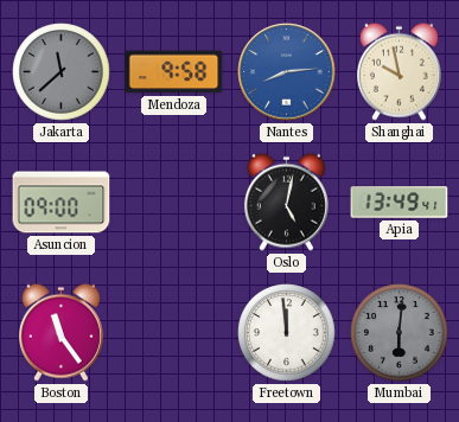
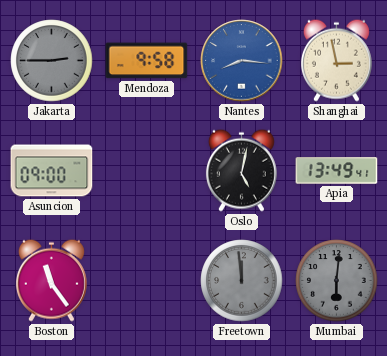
Jakarta: 11:38 -> 2:45 (52, 61)
Nantes: 8:14 -> 8:16 (242, 61)
Shanghai: 9:58 -> 2:58 (336, 60)
Freetown dial: white -> grey (242, 281)
